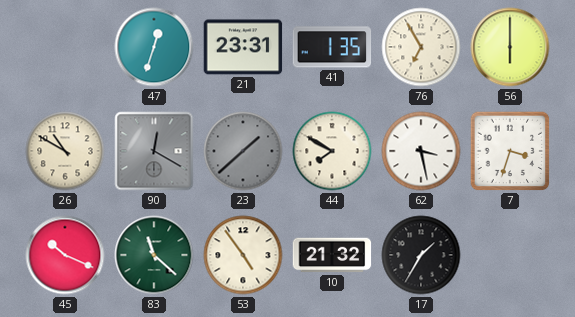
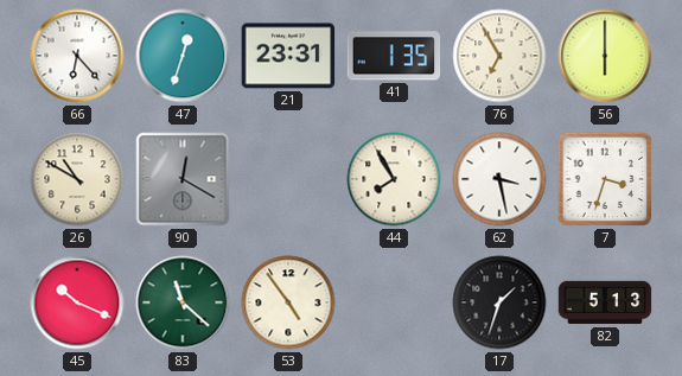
66: none -> 6:23 (77, 56)
23: 1:38 -> none (243, 151)
44: 7:50 -> 7:55 (394, 179)
10: 21:32 -> none (332, 255)
17: 1:35 -> 1:33 (499, 302)
82: none -> 5:13 (605, 302)
